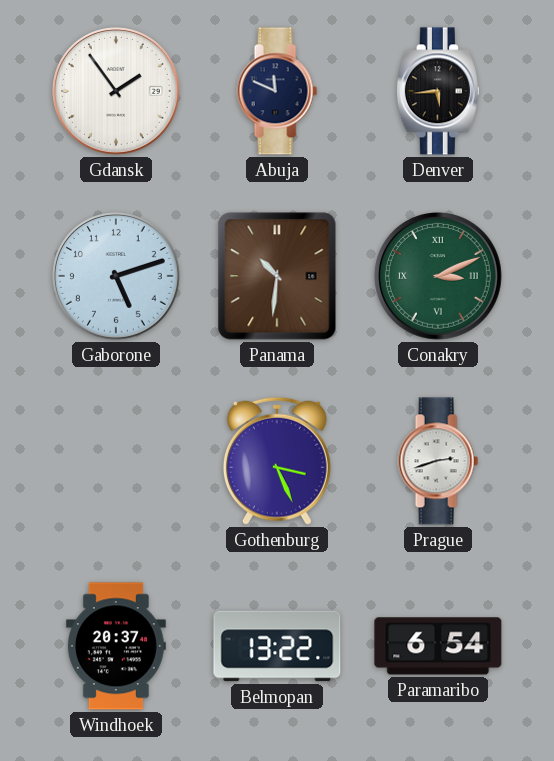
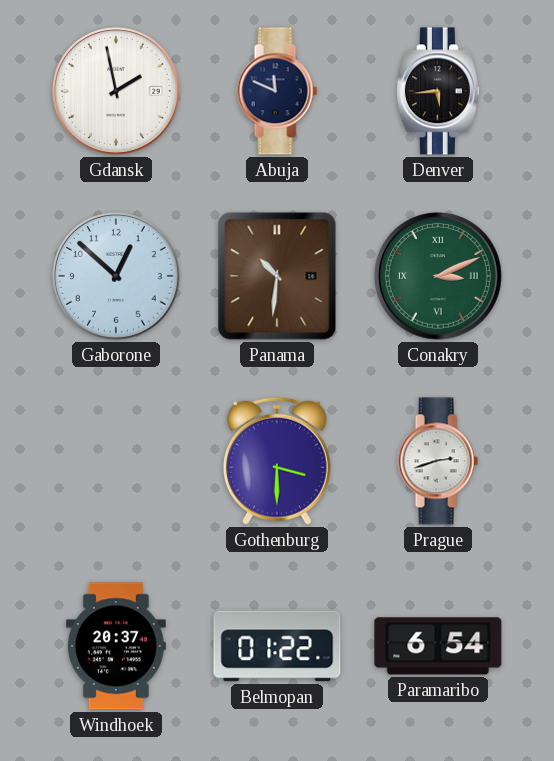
Gdansk: 1:54 -> 1:58 (117, 92)
Gaborone: 5:12 -> 12:52 (117, 277)
Gothenburg: 3:26 -> 3:30 (277, 461)
Belmopan: 13:22 -> 01:22 (277, 646)
